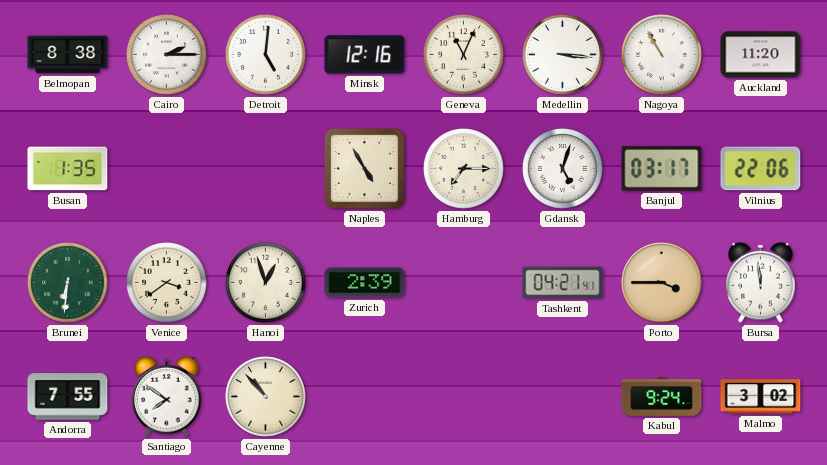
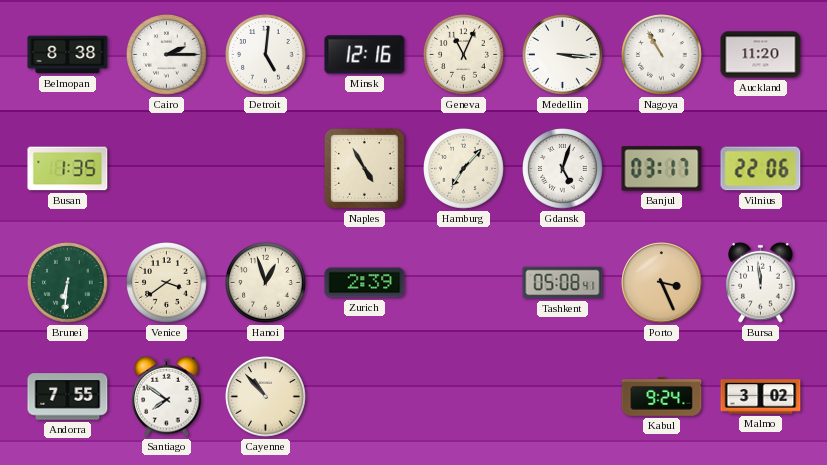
Hamburg: 7:15 -> 7:07 (464, 169)
Tashkent: 04:21 -> 05:08 (563, 283)
Porto: 3:45 -> 3:26 (662, 283)
